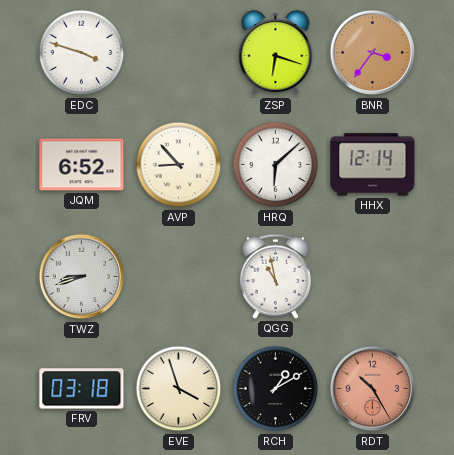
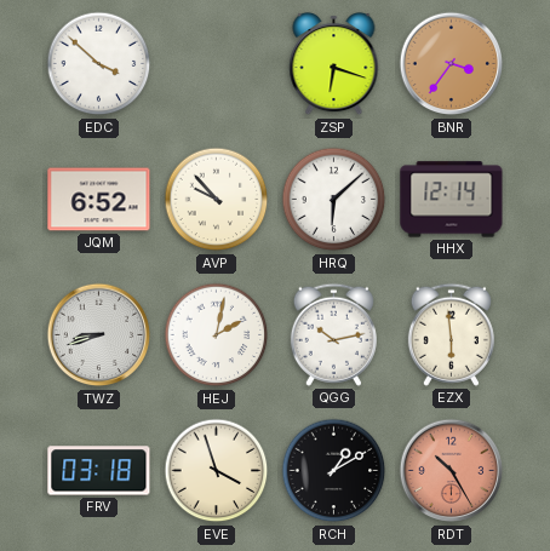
EDC: 3:48 -> 3:52 (99, 64)
AVP: 8:53 -> 9:53 (217, 200)
HEJ: none -> 2:02 (217, 335)
QGG: 10:58 -> 10:13 (333, 334)
EZX: none -> 5:59 (451, 334)
